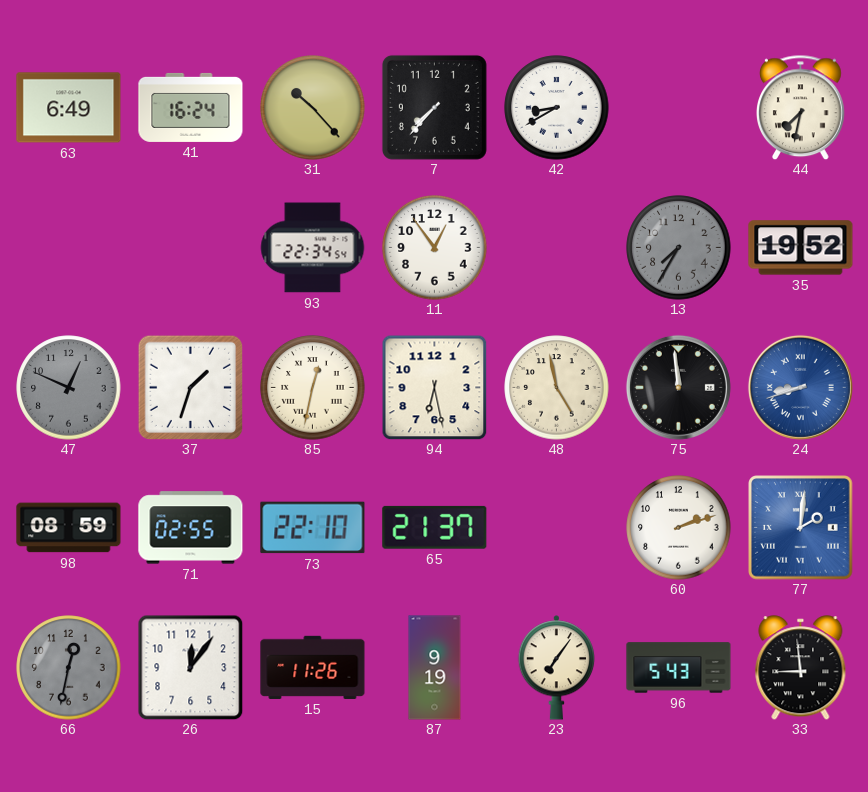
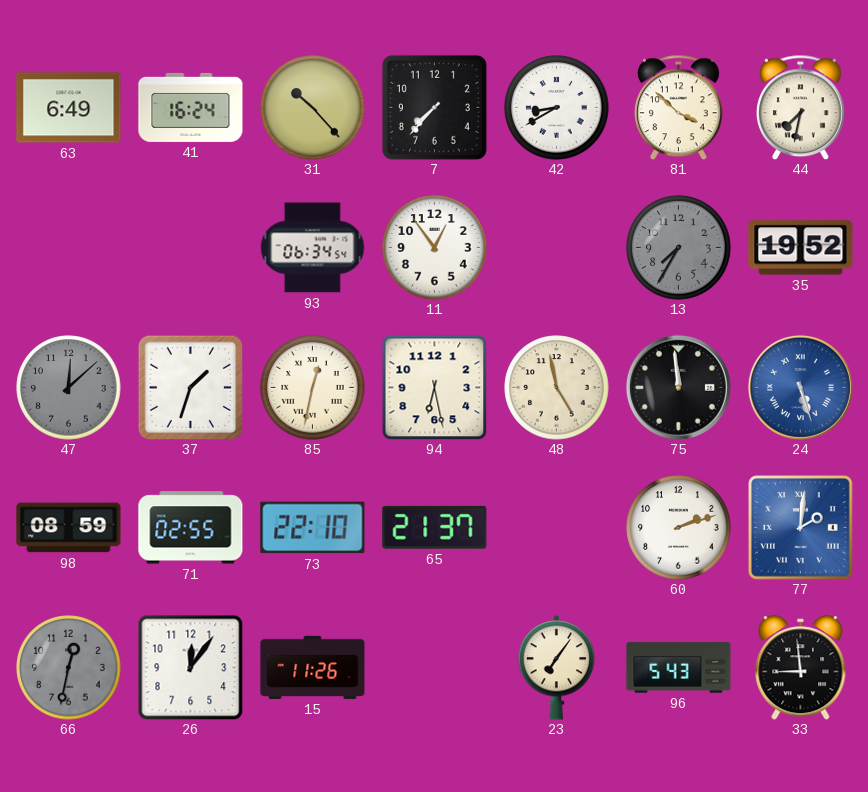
81: none -> 3:52 (679, 107)
93: 22:34 -> 06:34 (312, 248)
47: 12:49 -> 12:08 (69, 388)
24: 8:42 -> 5:27 (800, 387)
87: 9:19 -> none (435, 668)
